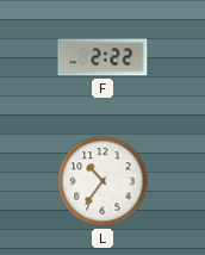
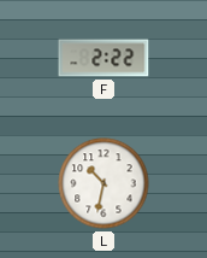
L: 10:36 -> 10:32 (103, 183)
